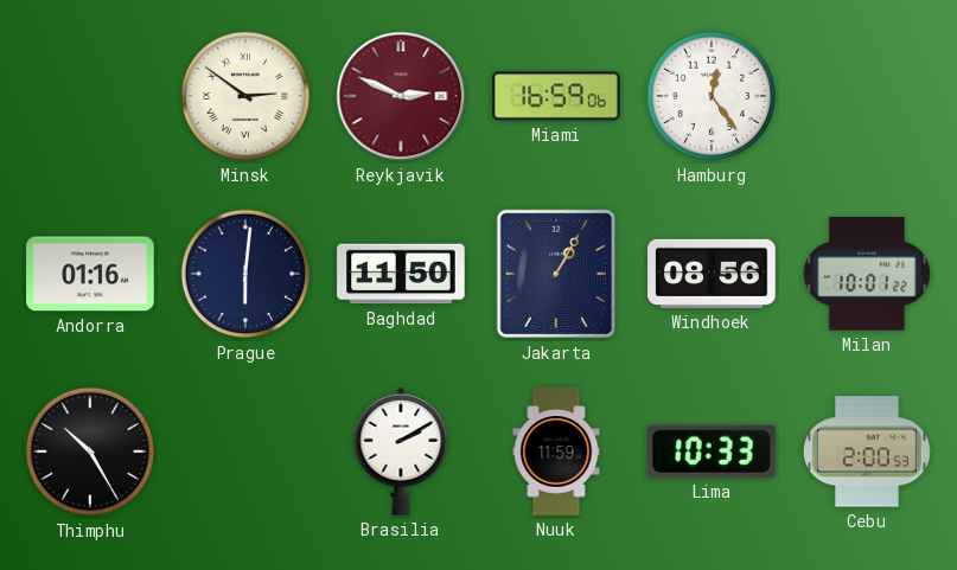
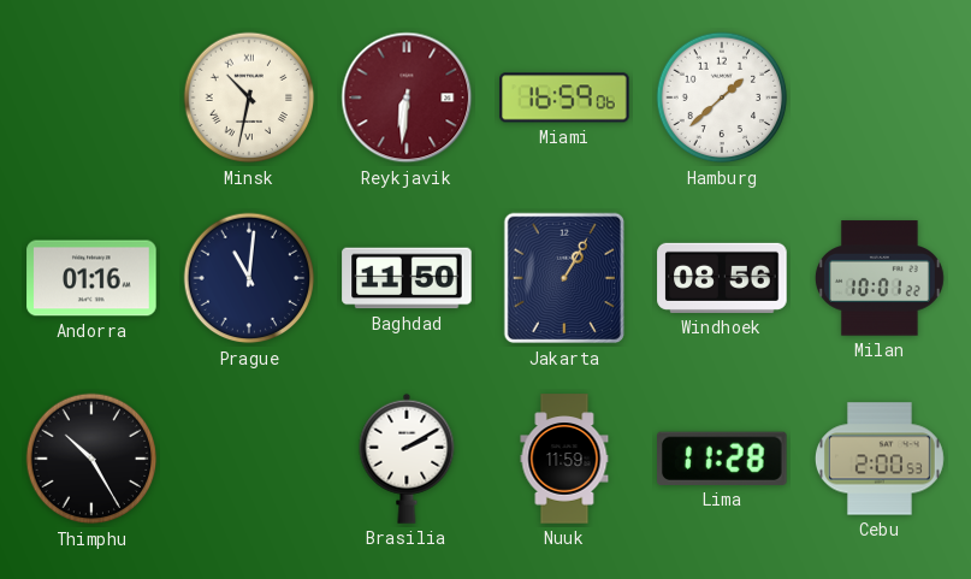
Minsk: 2:51 -> 10:32 (249, 98)
Reykjavik: 2:49 -> 6:31 (407, 98)
Hamburg: 12:24 -> 1:38 (722, 98)
Prague: 6:01 -> 11:01 (249, 278)
Lima: 10:33 -> 11:28 (723, 459)
